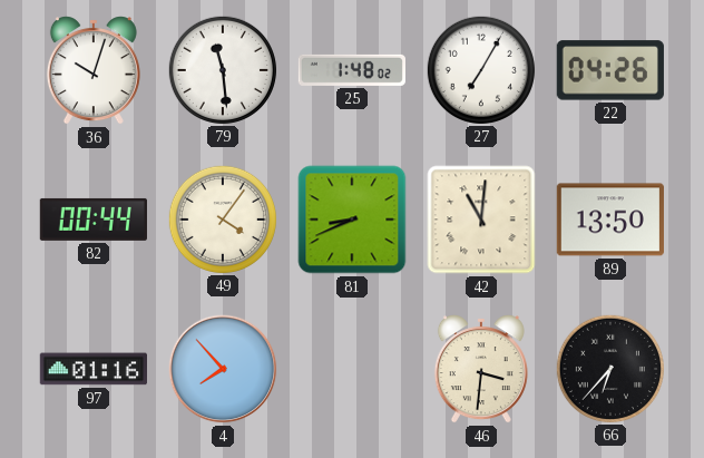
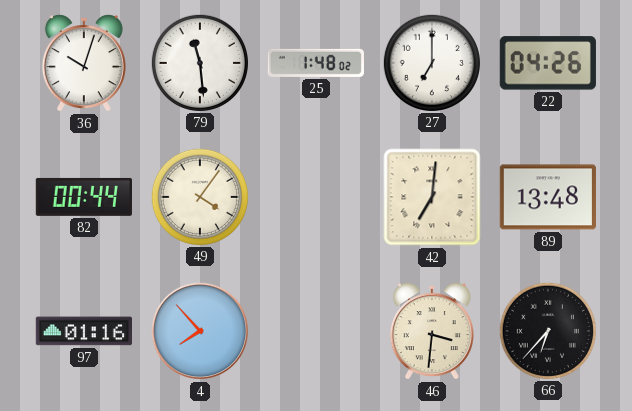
27: 7:05 -> 7:00 (431, 62)
81: 8:41 -> none (352, 220)
42: 11:01 -> 7:01 (432, 197)
89: 13:50 -> 13:48 (548, 197)
